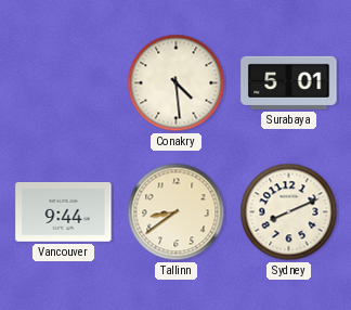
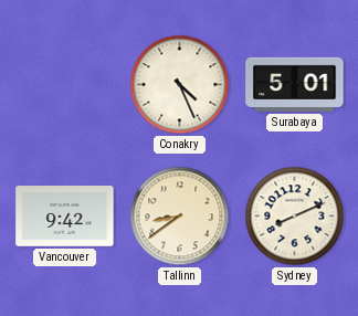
Conakry: 4:29 -> 4:26 (180, 85)
Vancouver: 9:44 -> 9:42 (65, 217)
